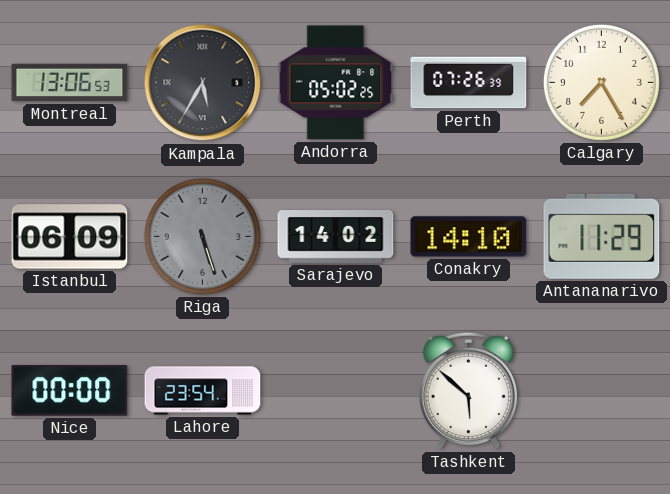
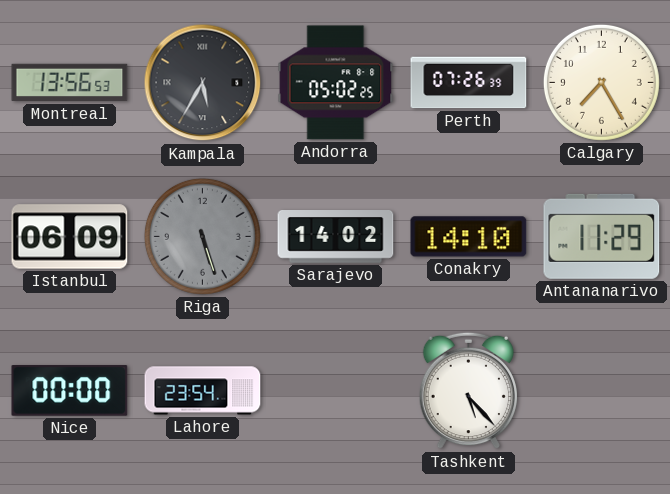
Montreal: 13:06 -> 13:56 (70, 83)
Tashkent: 5:52 -> 5:23 (468, 391)
